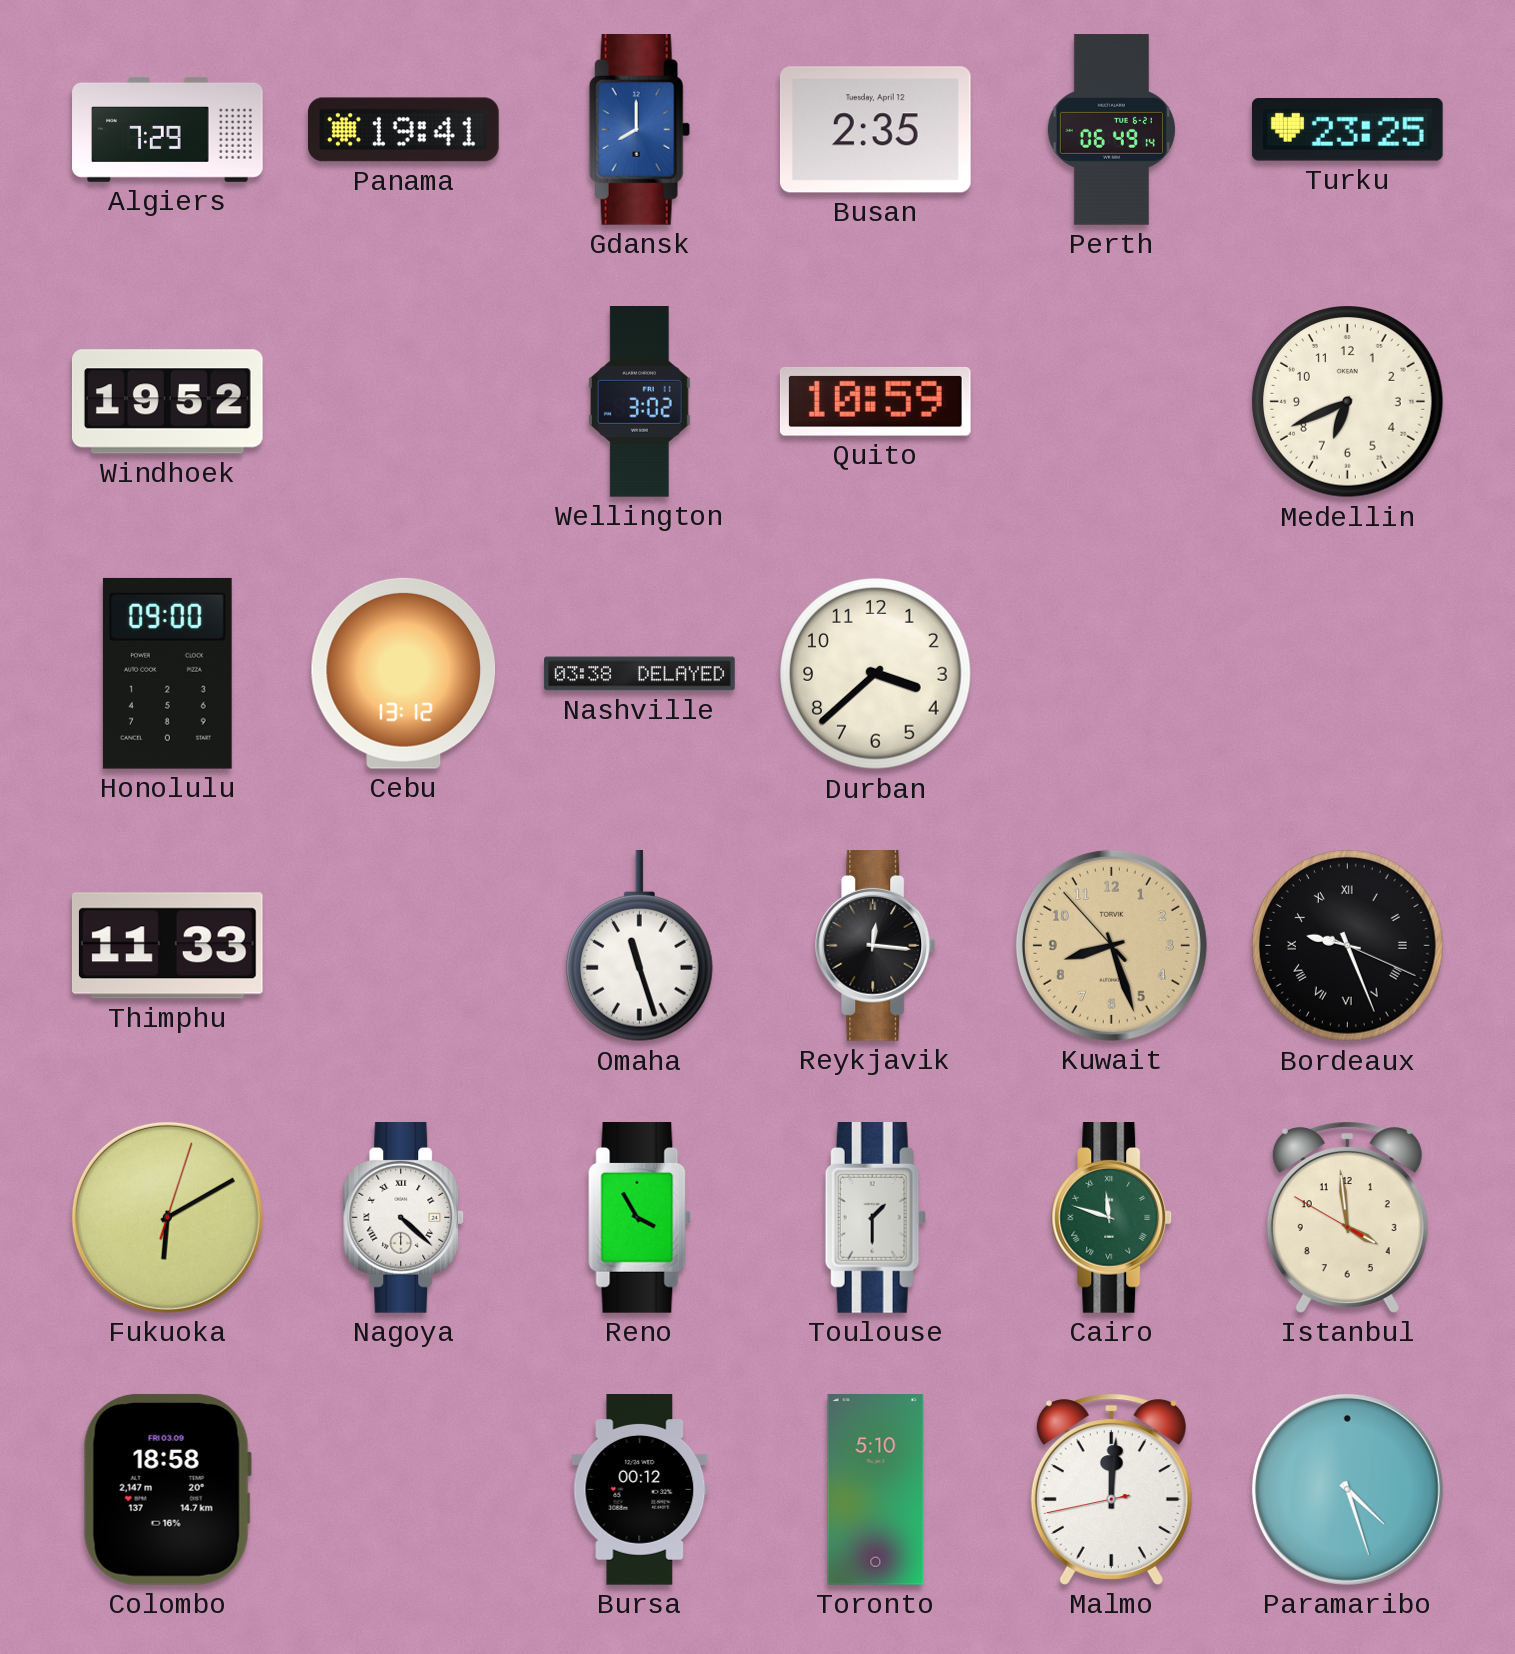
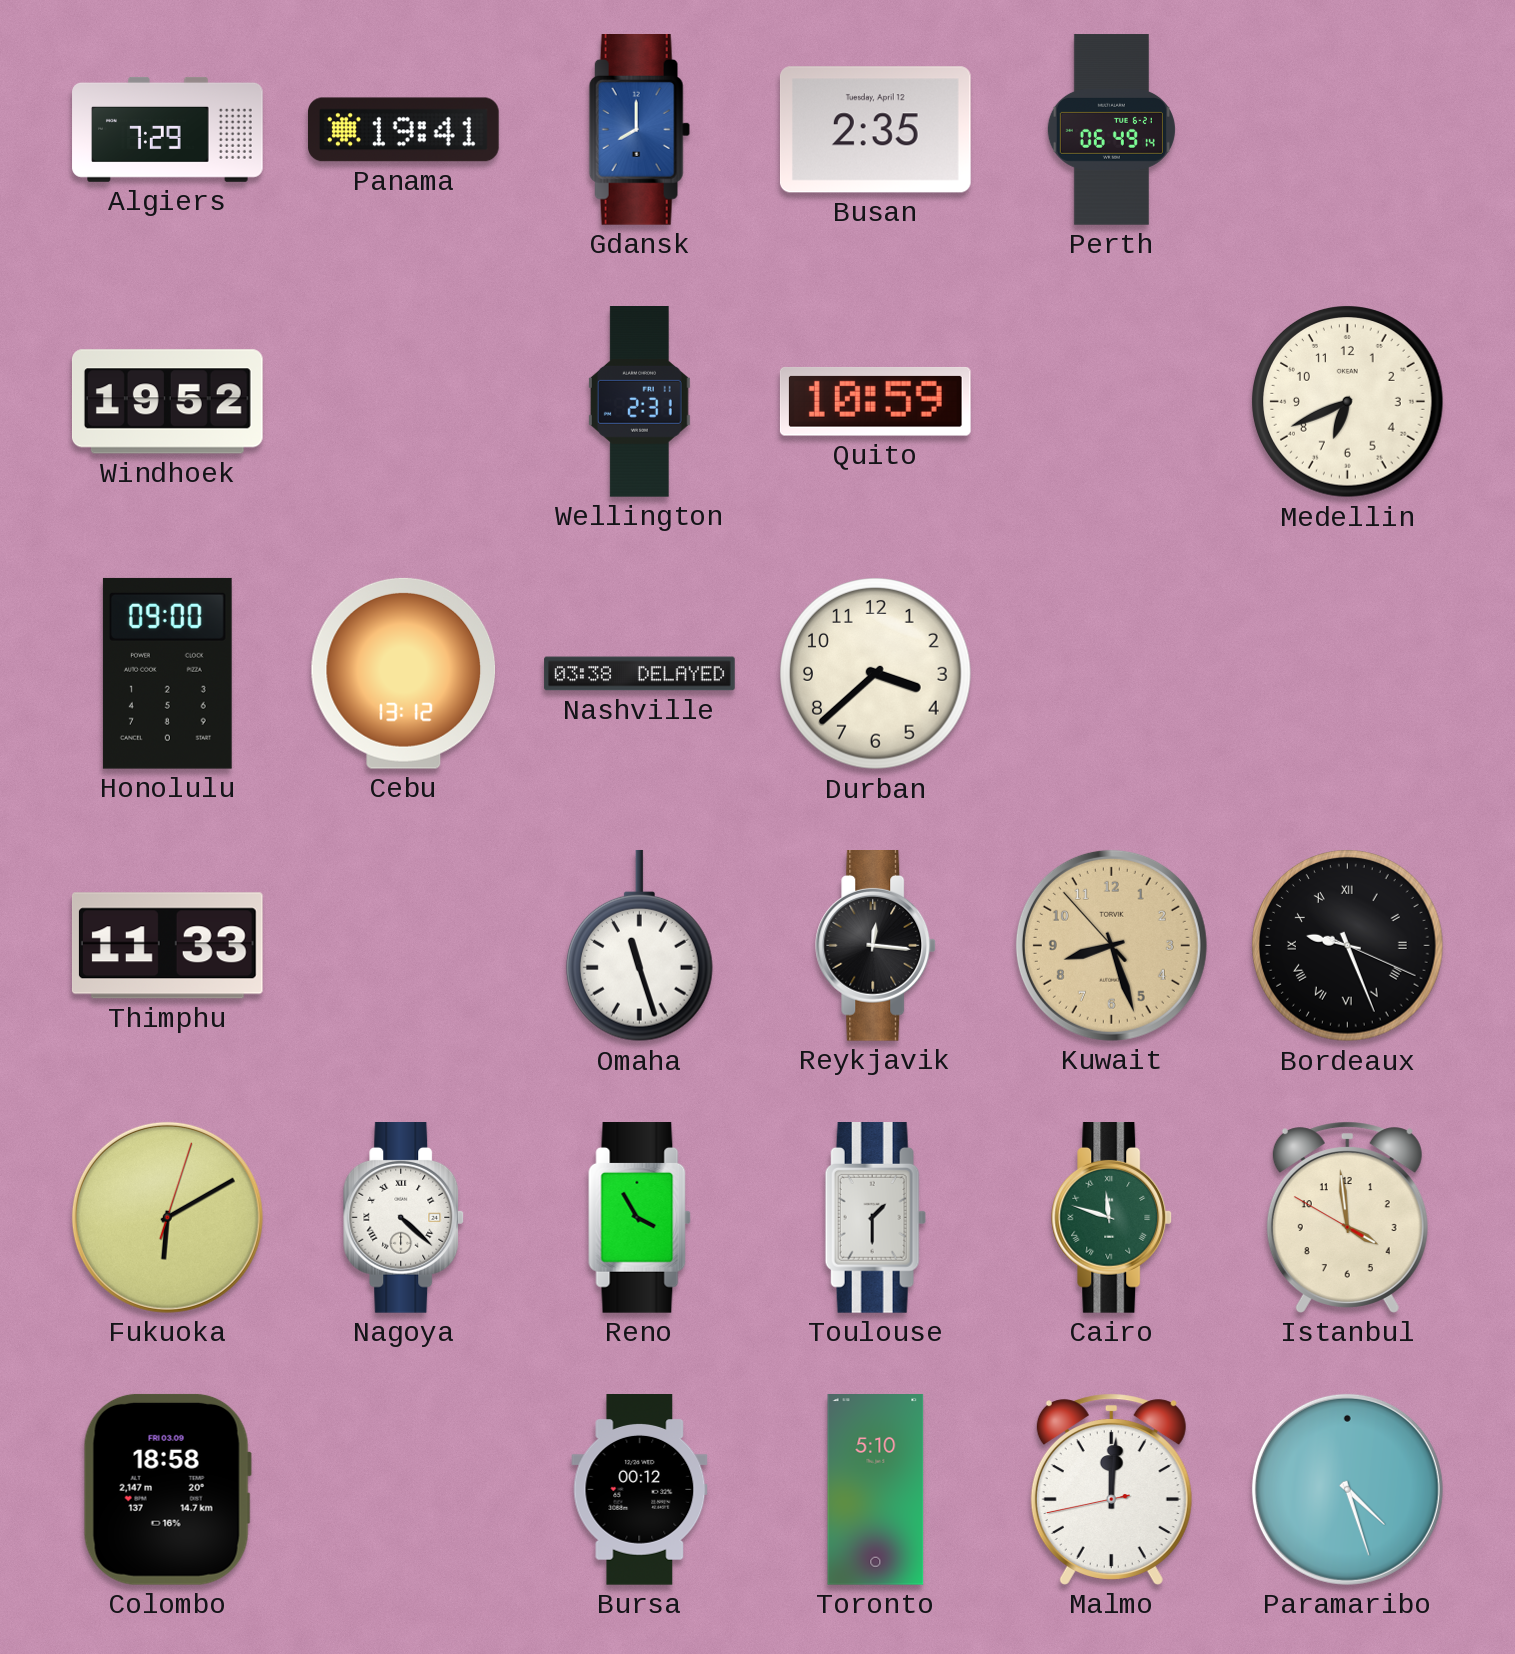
Turku: 23:25 -> none (1347, 130)
Wellington: 3:02 -> 2:31 (639, 402)
